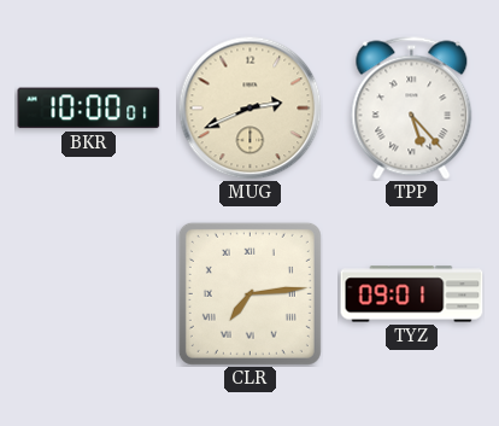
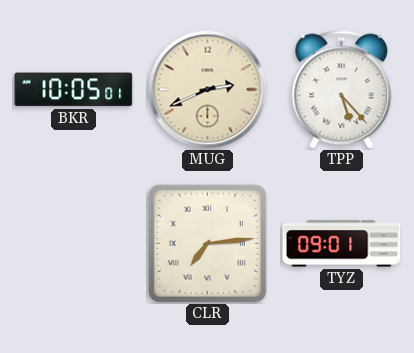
BKR: 10:00 -> 10:05 (74, 90)
